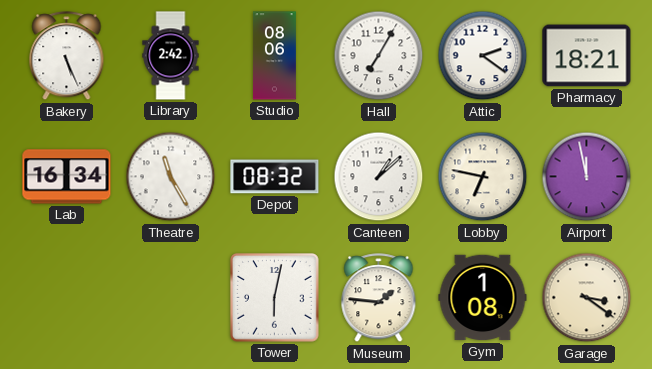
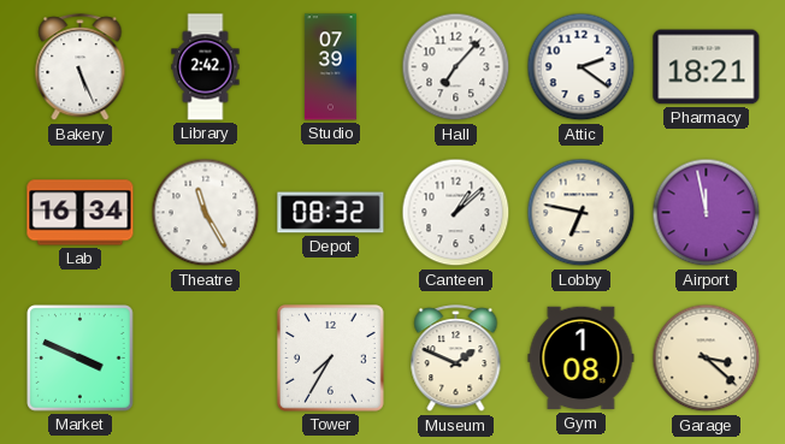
Studio: 08:06 -> 07:39 (330, 67)
Hall: 7:05 -> 7:07 (456, 67)
Market: none -> 3:49 (81, 359)
Tower: 6:02 -> 7:35 (331, 359)
Museum: 1:46 -> 1:49 (456, 359)
Garage: 3:21 -> 3:22 (707, 359)
